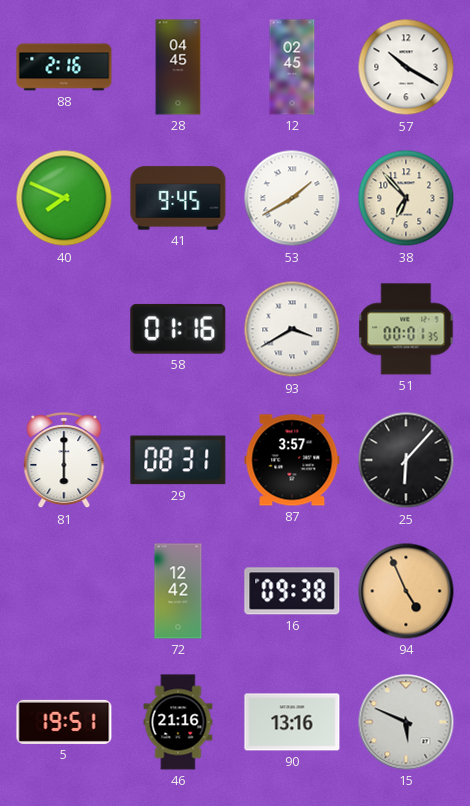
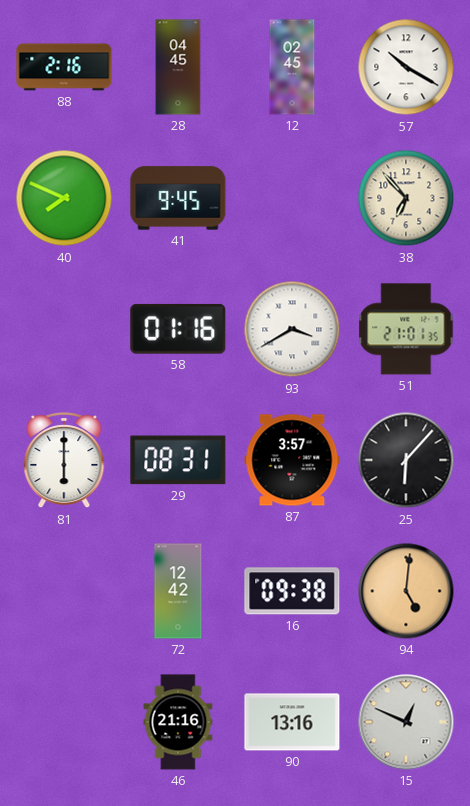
53: 1:40 -> none (292, 198)
51: 00:01 -> 21:01 (406, 329)
94: 4:56 -> 5:01 (406, 591)
5: 19:51 -> none (64, 722)
15: 5:49 -> 12:49 (406, 722)
